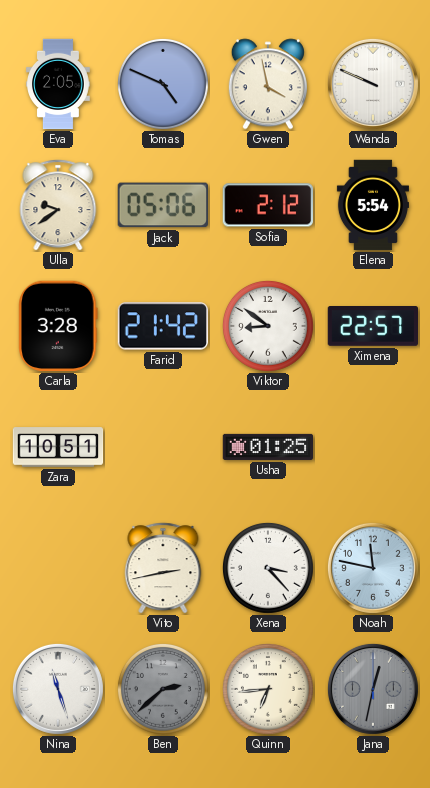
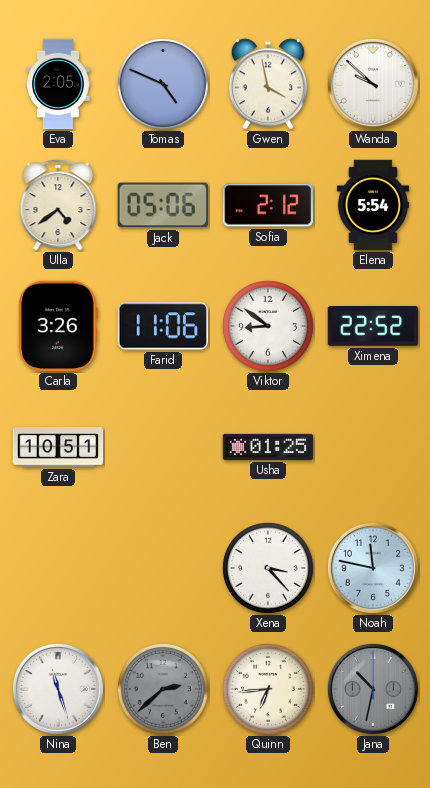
Wanda: 9:49 -> 9:52 (373, 84)
Ulla: 9:39 -> 4:39 (58, 205)
Carla: 3:28 -> 3:26 (58, 326)
Farid: 21:42 -> 11:06 (162, 326)
Ximena: 22:57 -> 22:52 (372, 327)
Vito: 2:43 -> none (163, 568)
Jana: 12:32 -> 10:32 (373, 689)
